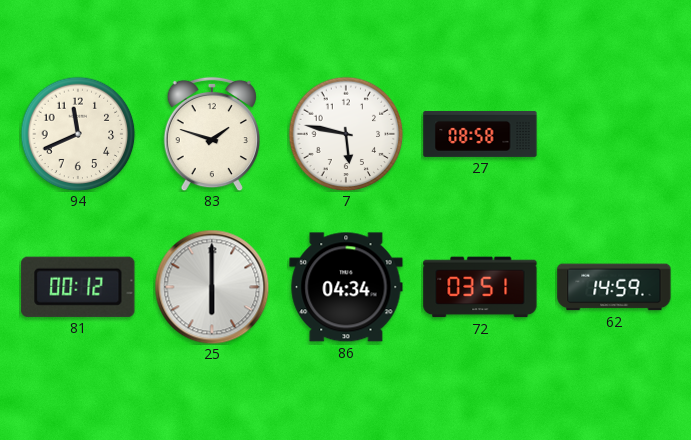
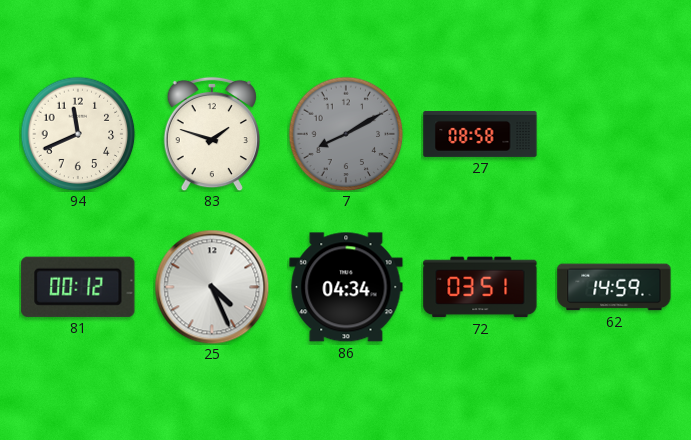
7: 5:47 -> 8:10 (346, 134)
7 dial: white -> grey (346, 134)
25: 6:00 -> 4:26 (212, 287)
